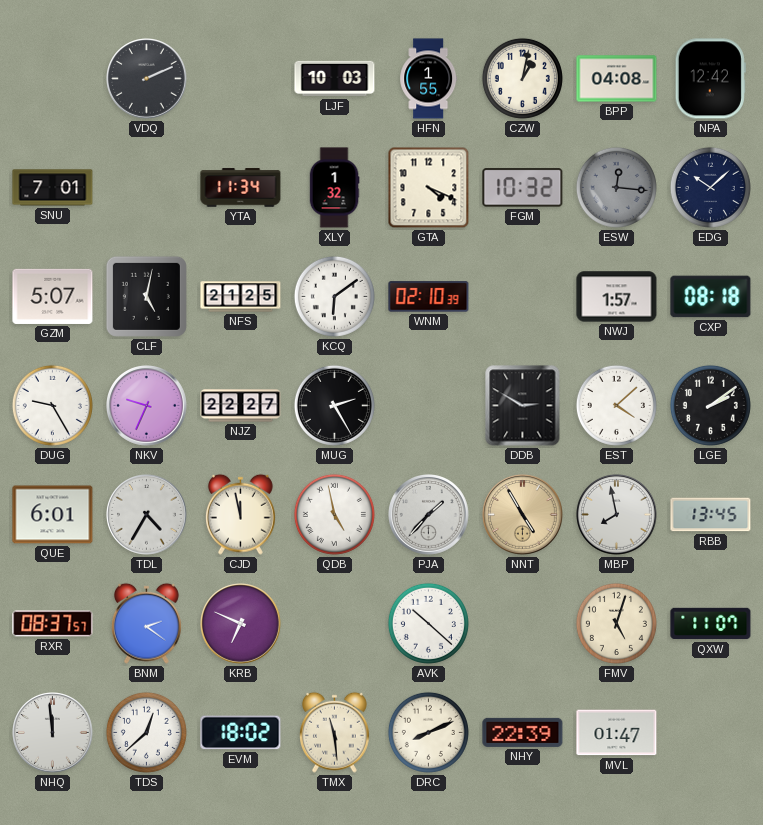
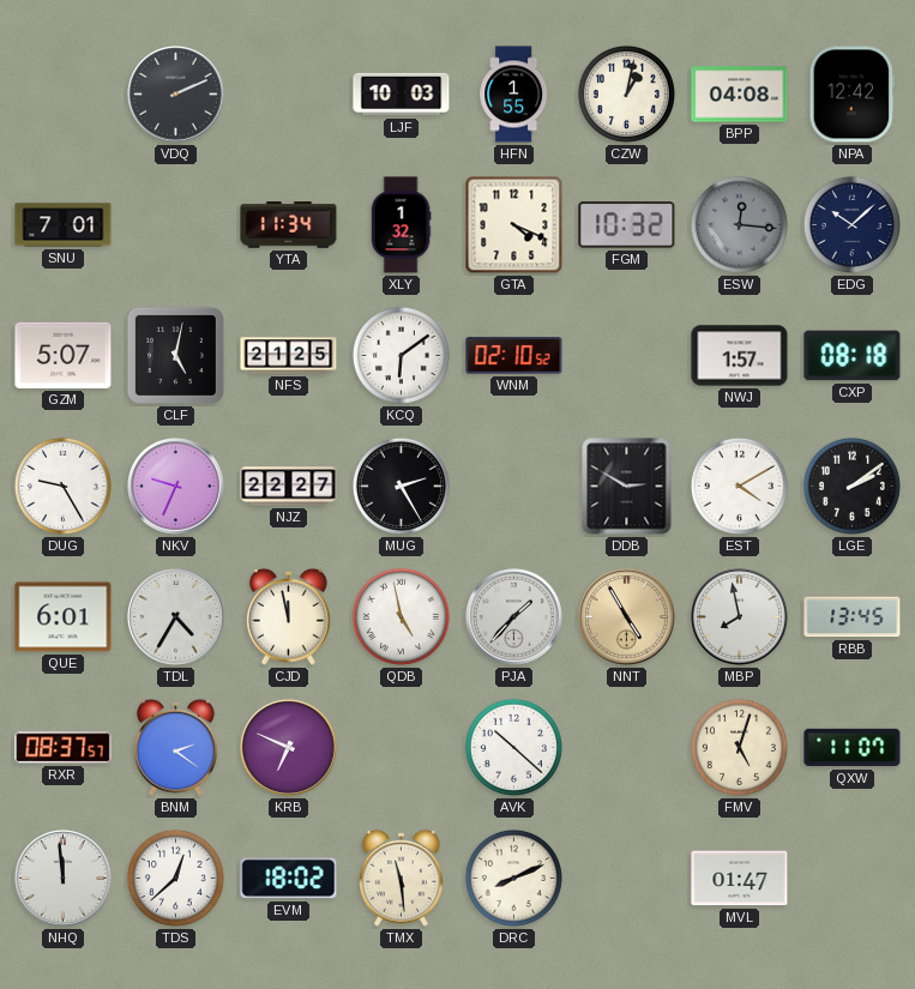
WNM: 02:10:39 -> 02:10:52 (514, 356)
EST: 4:08 -> 4:10 (739, 486)
NHY: 22:39 -> none (523, 732)
